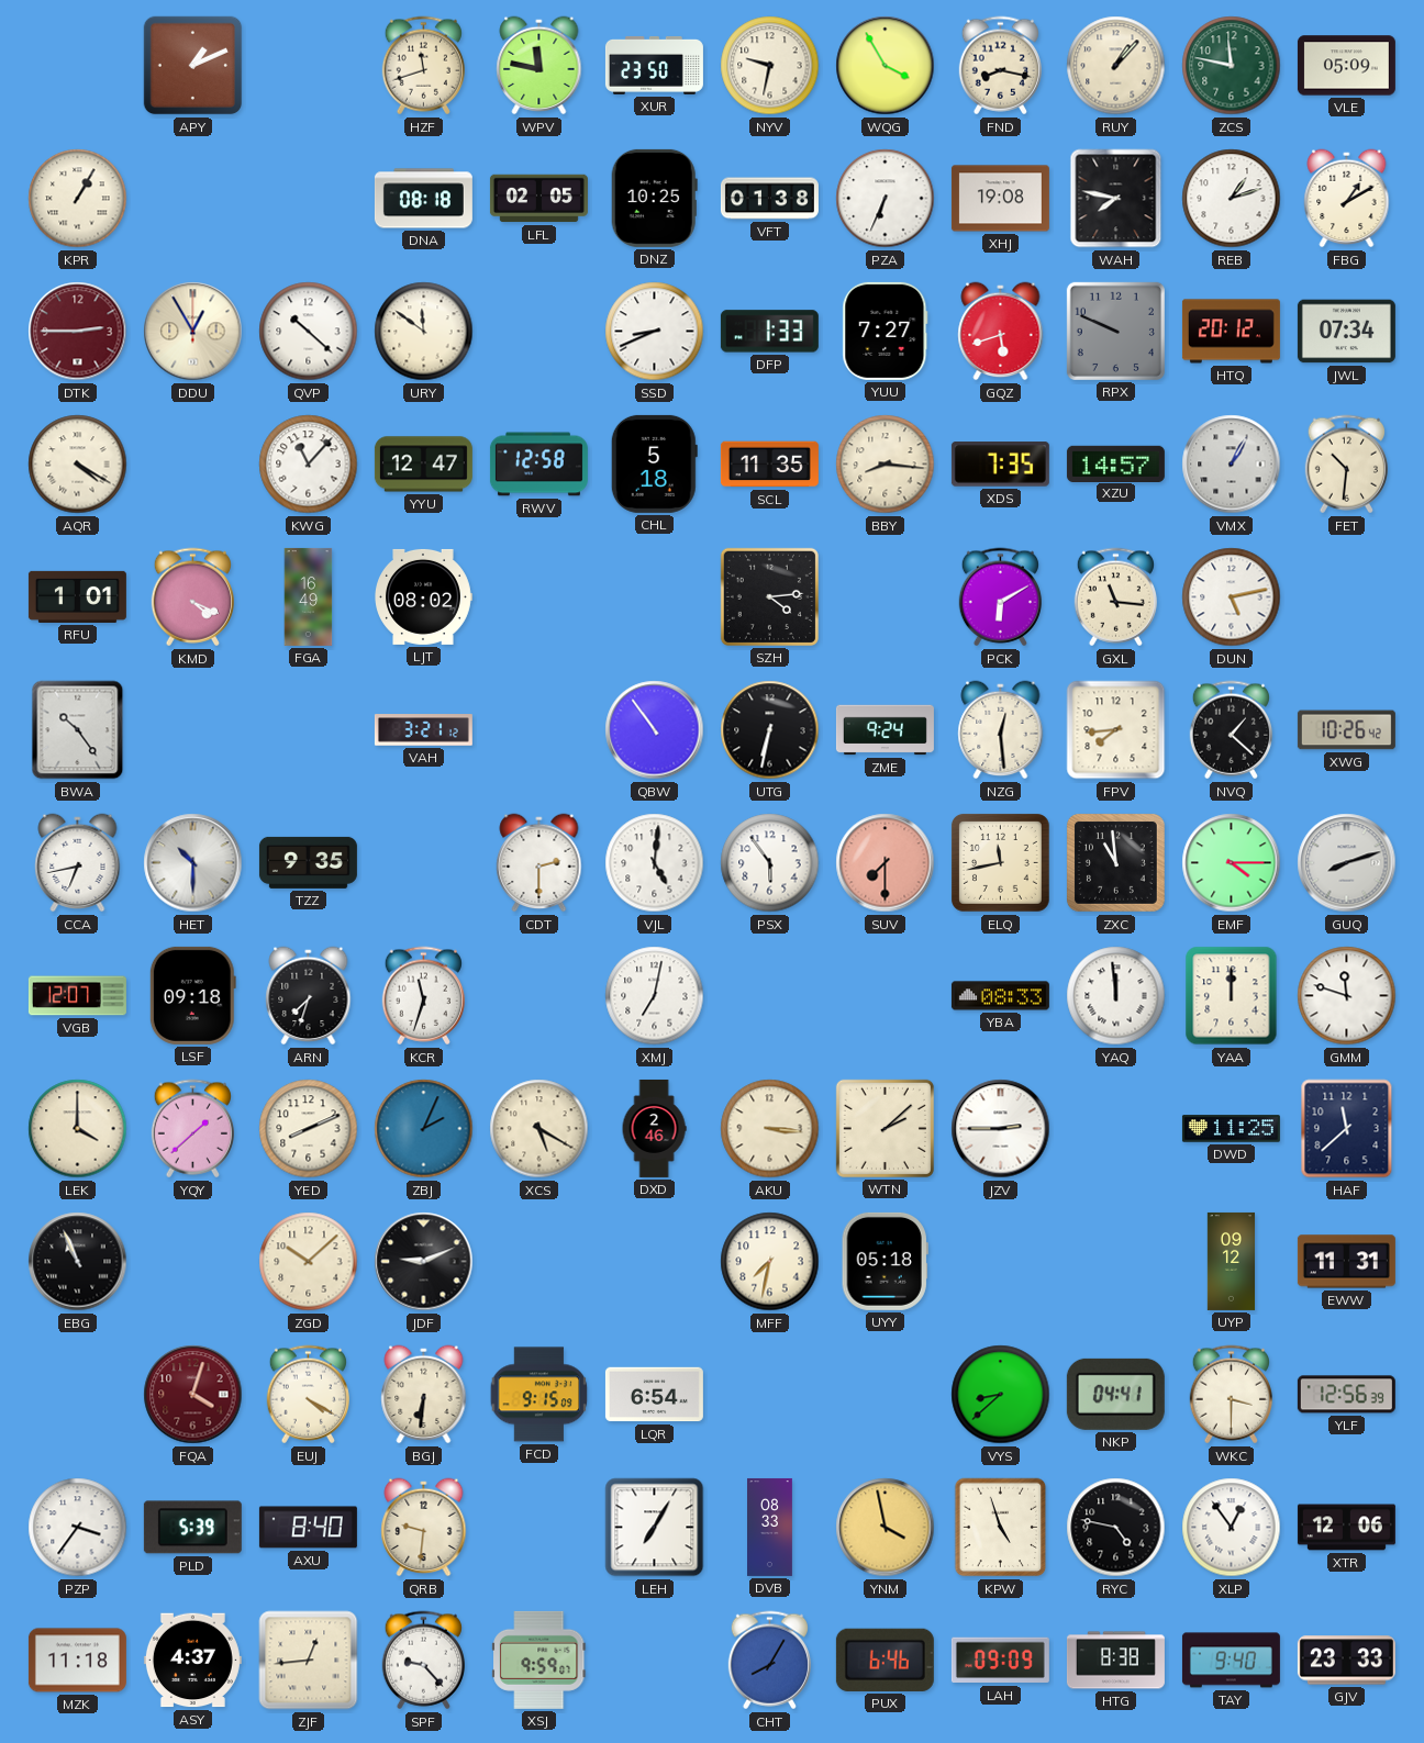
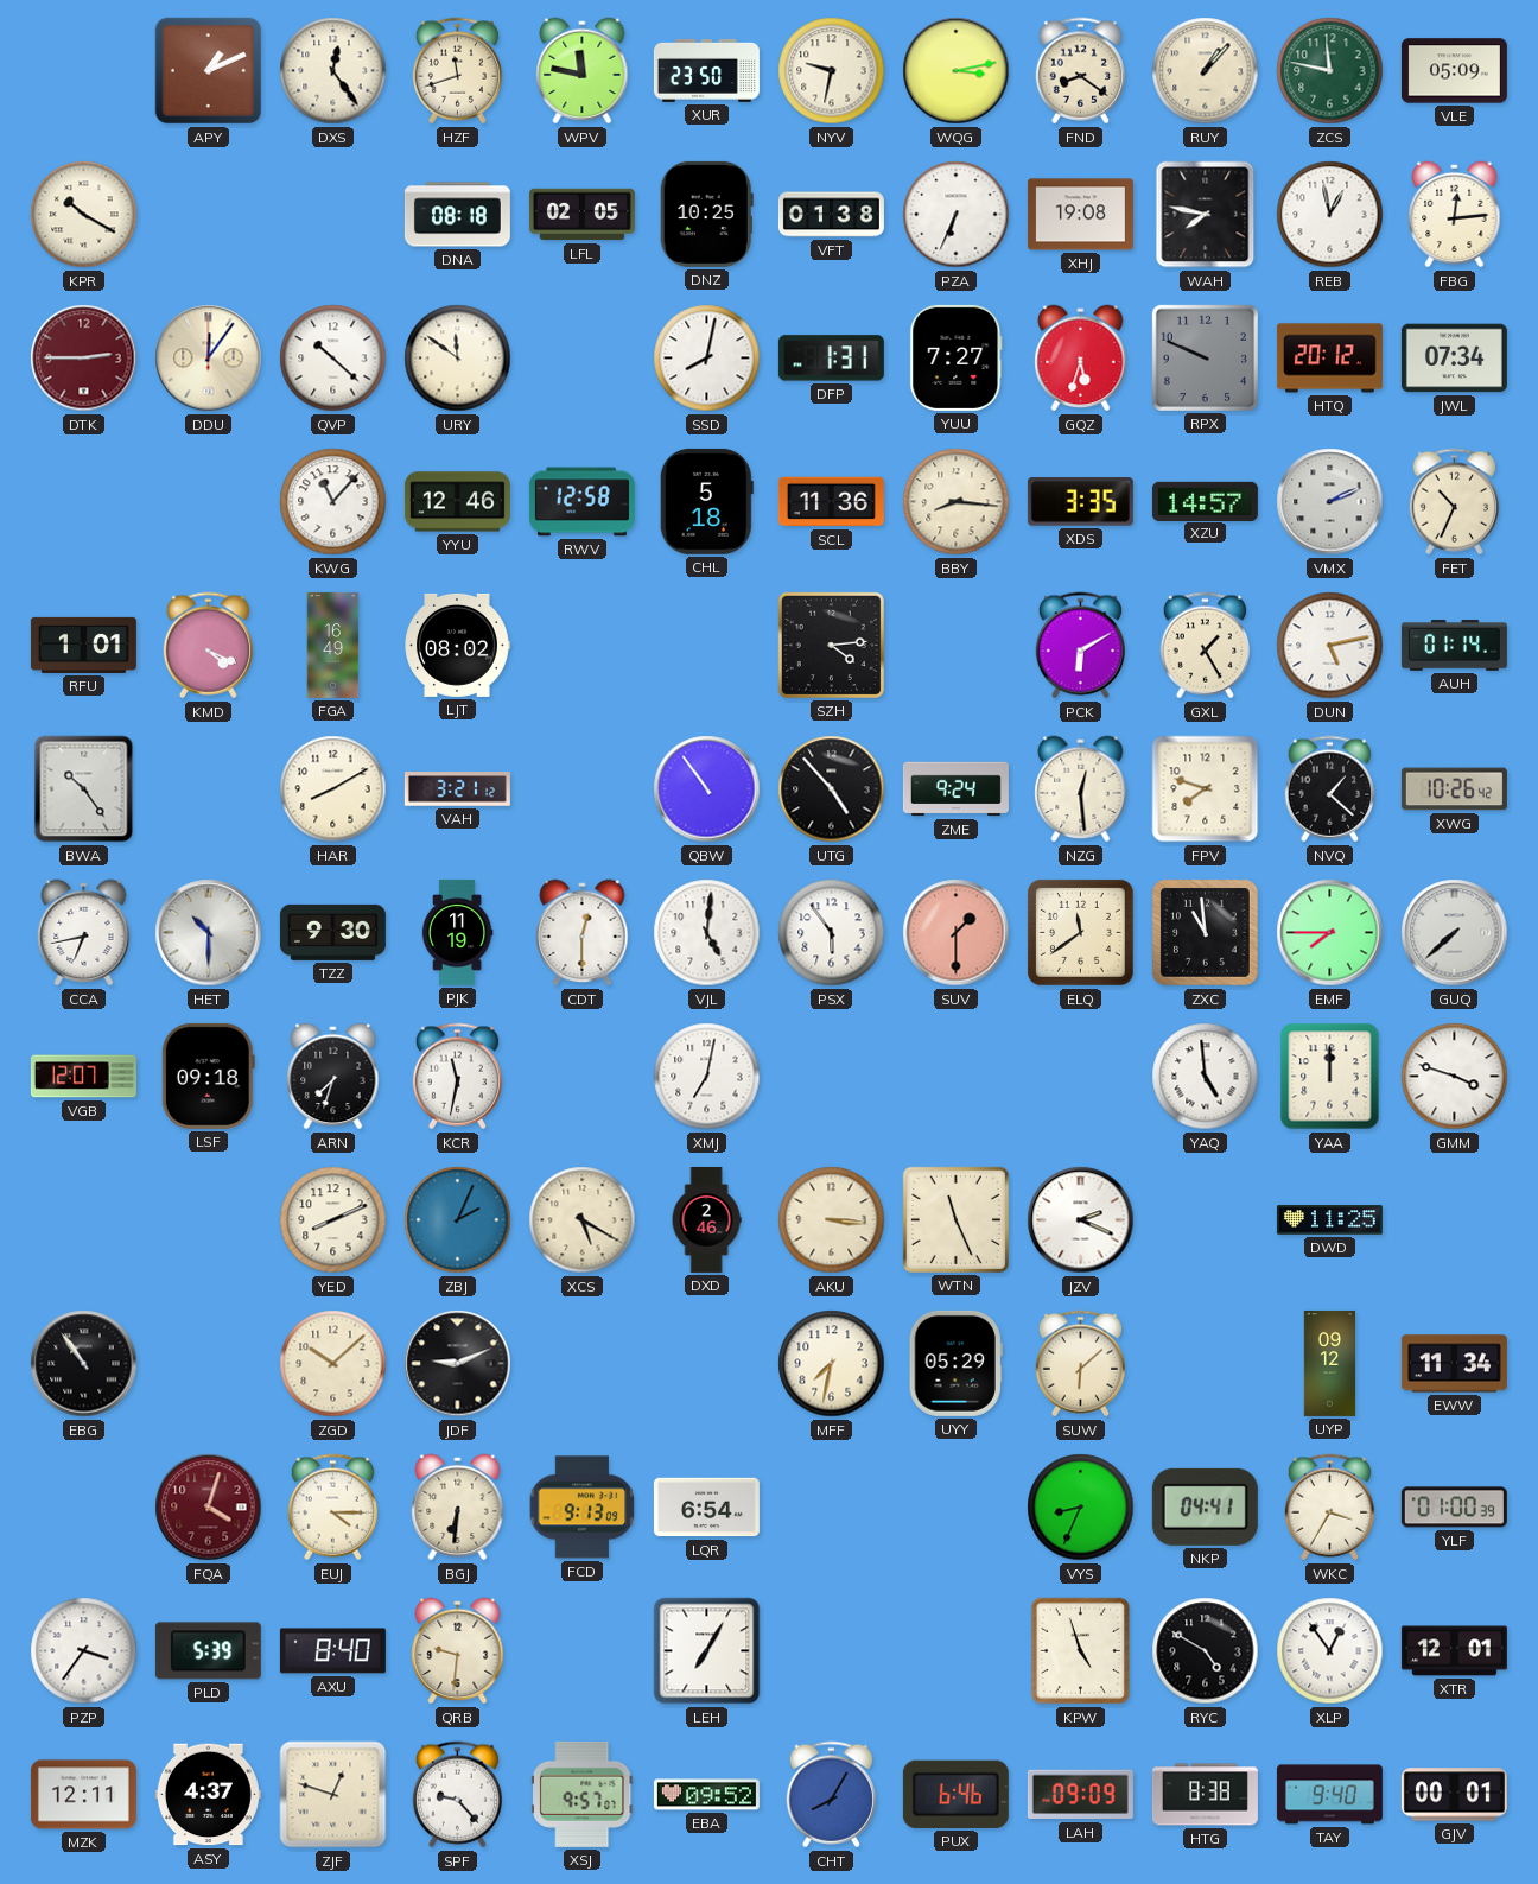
DXS: none -> 12:24 (333, 71)
WQG: 3:55 -> 3:13 (957, 71)
FND: 8:17 -> 8:21 (1080, 71)
KPR: 1:05 -> 10:20 (84, 215)
REB: 1:12 -> 12:58 (1330, 215)
FBG: 1:10 -> 12:14 (1455, 215)
DDU: 12:55 -> 12:06 (209, 359)
SSD: 8:41 -> 8:02 (707, 359)
DFP: 1:33 -> 1:31 (831, 359)
GQZ: 5:42 -> 5:33 (1081, 359)
AQR: 4:20 -> none (78, 465)
YYU: 12:47 -> 12:46 (457, 502)
SCL: 11:35 -> 11:36 (831, 502)
XDS: 7:35 -> 3:35 (1080, 502)
VMX: 1:05 -> 2:11 (1330, 502)
FET: 10:31 -> 10:34 (1454, 502)
GXL: 11:16 -> 1:25 (1205, 646)
AUH: none -> 01:14 (1454, 646)
HAR: none -> 8:10 (333, 789)
UTG: 6:32 -> 4:53 (832, 789)
FPV: 7:44 -> 7:48 (1206, 789)
TZZ: 9:35 -> 9:30 (332, 932)
PJK: none -> 11:19 (457, 932)
CDT: 2:30 -> 12:30 (583, 933)
SUV: 7:30 -> 1:30 (957, 933)
ELQ: 11:43 -> 11:39 (1080, 932)
EMF: 4:15 -> 7:45 (1330, 933)
GUQ: 8:12 -> 7:38 (1455, 933)
KCR: 11:33 -> 11:32 (457, 1077)
YBA: 08:33 -> none (1000, 996)
YAQ: 11:59 -> 4:59 (1206, 1077)
GMM: 11:48 -> 3:48 (1455, 1077)
LEK: 4:00 -> none (78, 1129)
YQY: 1:38 -> none (192, 1129)
WTN: 2:08 -> 11:26 (955, 1219)
JZV: 2:45 -> 2:19 (1081, 1220)
HAF: 11:38 -> none (1347, 1129)
EBG: 10:56 -> 10:54 (84, 1364)
UYY: 05:18 -> 05:29 (955, 1363)
SUW: none -> 6:08 (1080, 1364)
EWW: 11:31 -> 11:34 (1454, 1364)
EUJ: 4:20 -> 4:15 (332, 1508)
FCD: 9:15 -> 9:13 (583, 1508)
VYS: 8:38 -> 8:34 (1081, 1508)
WKC: 3:30 -> 3:35 (1329, 1508)
YLF: 12:56 -> 01:00 (1454, 1508)
DVB: 08:33 -> none (770, 1527)
YNM: 3:58 -> none (886, 1528)
RYC: 4:47 -> 4:50 (1206, 1651)
XTR: 12:06 -> 12:01 (1454, 1651)
MZK: 11:18 -> 12:11 (83, 1795)
ZJF: 12:44 -> 12:48 (333, 1795)
XSJ: 9:59 -> 9:57 (583, 1794)
EBA: none -> 09:52 (706, 1795)
GJV: 23:33 -> 00:01 (1454, 1795)
